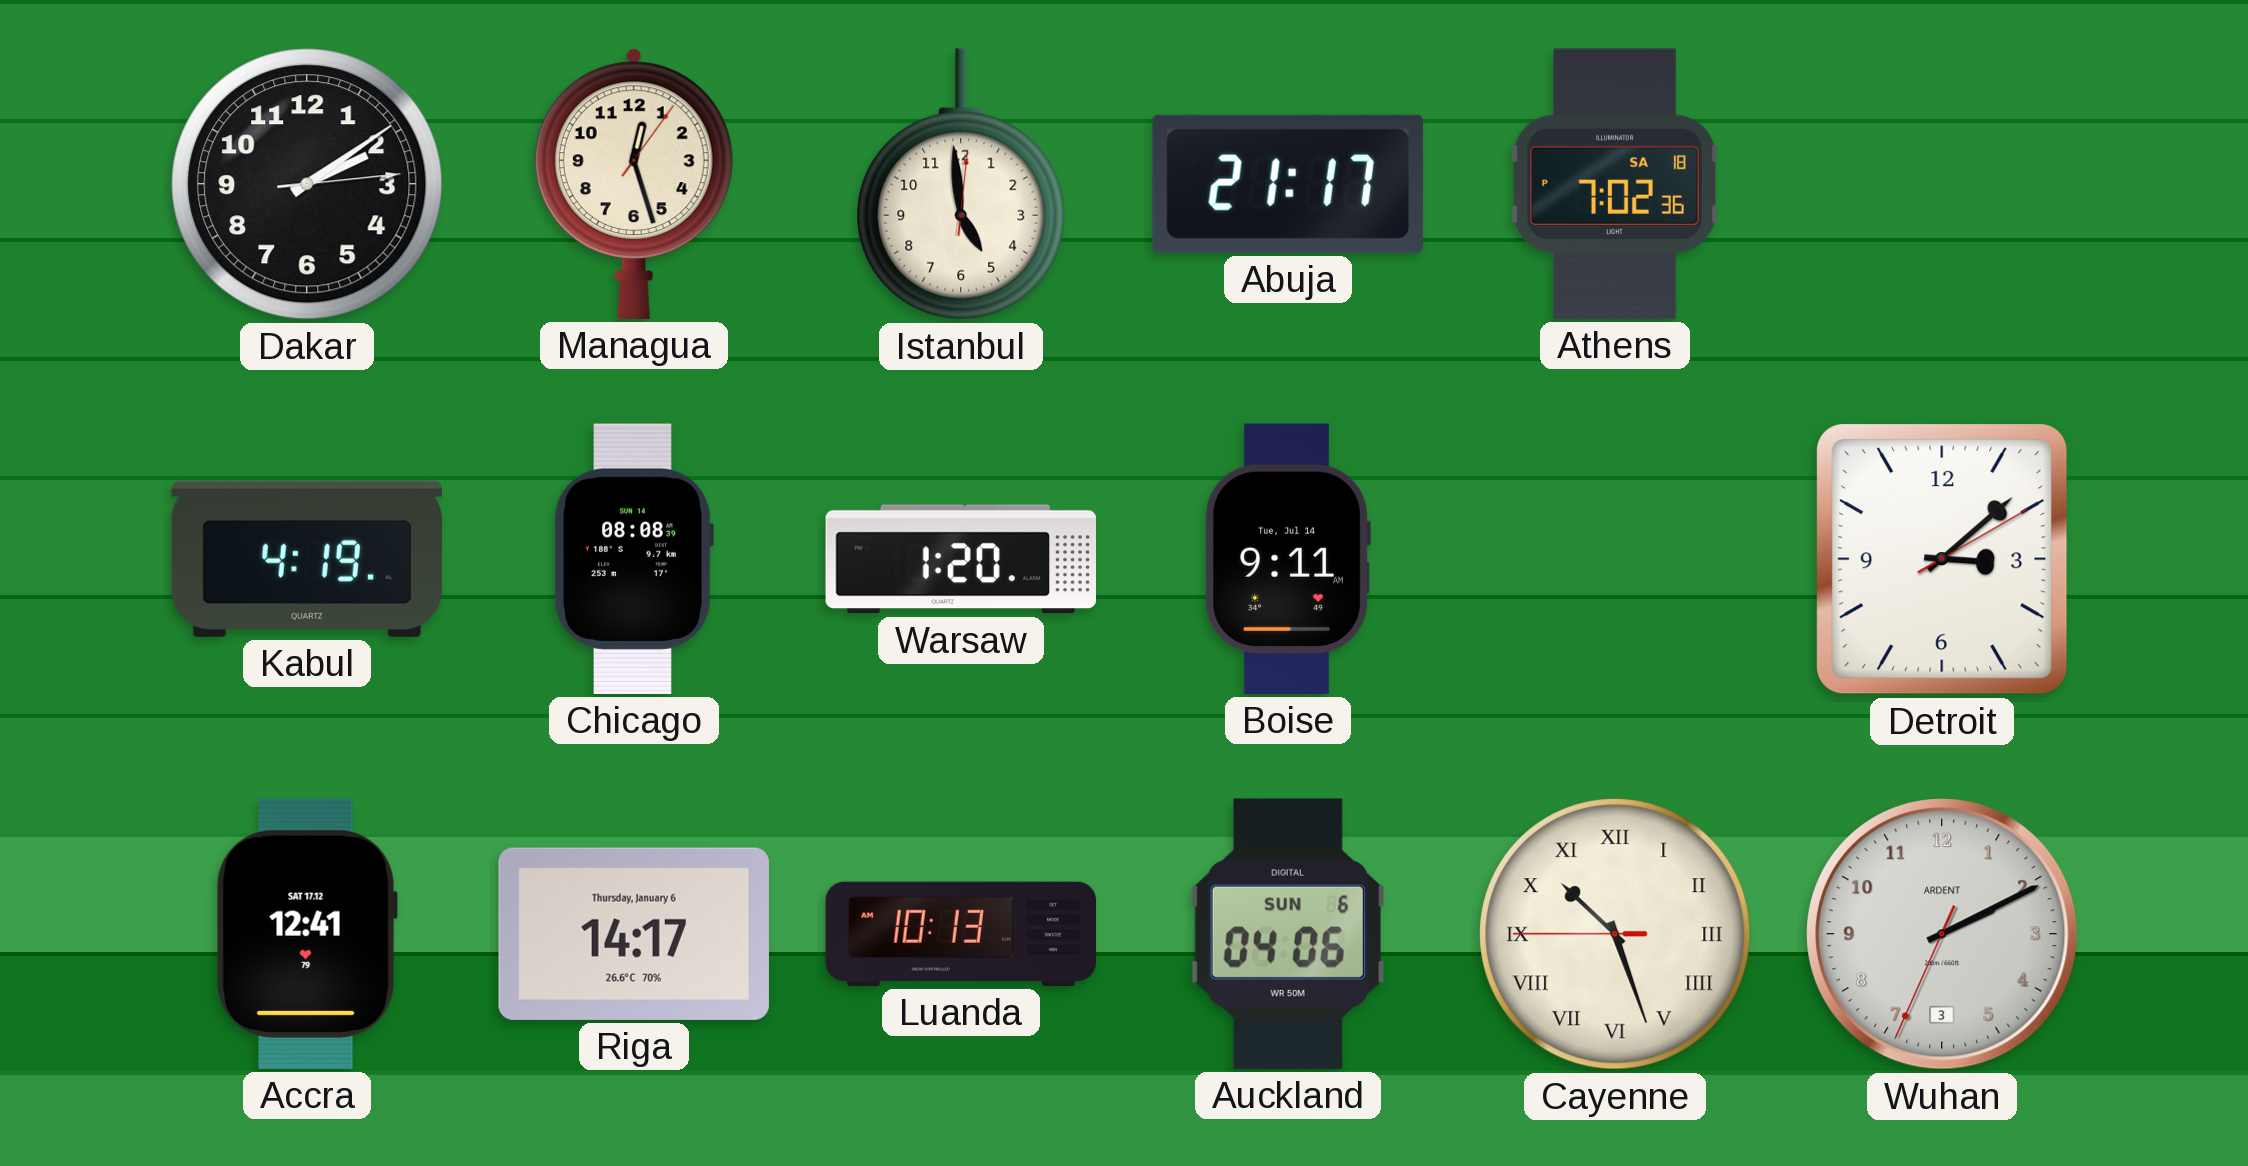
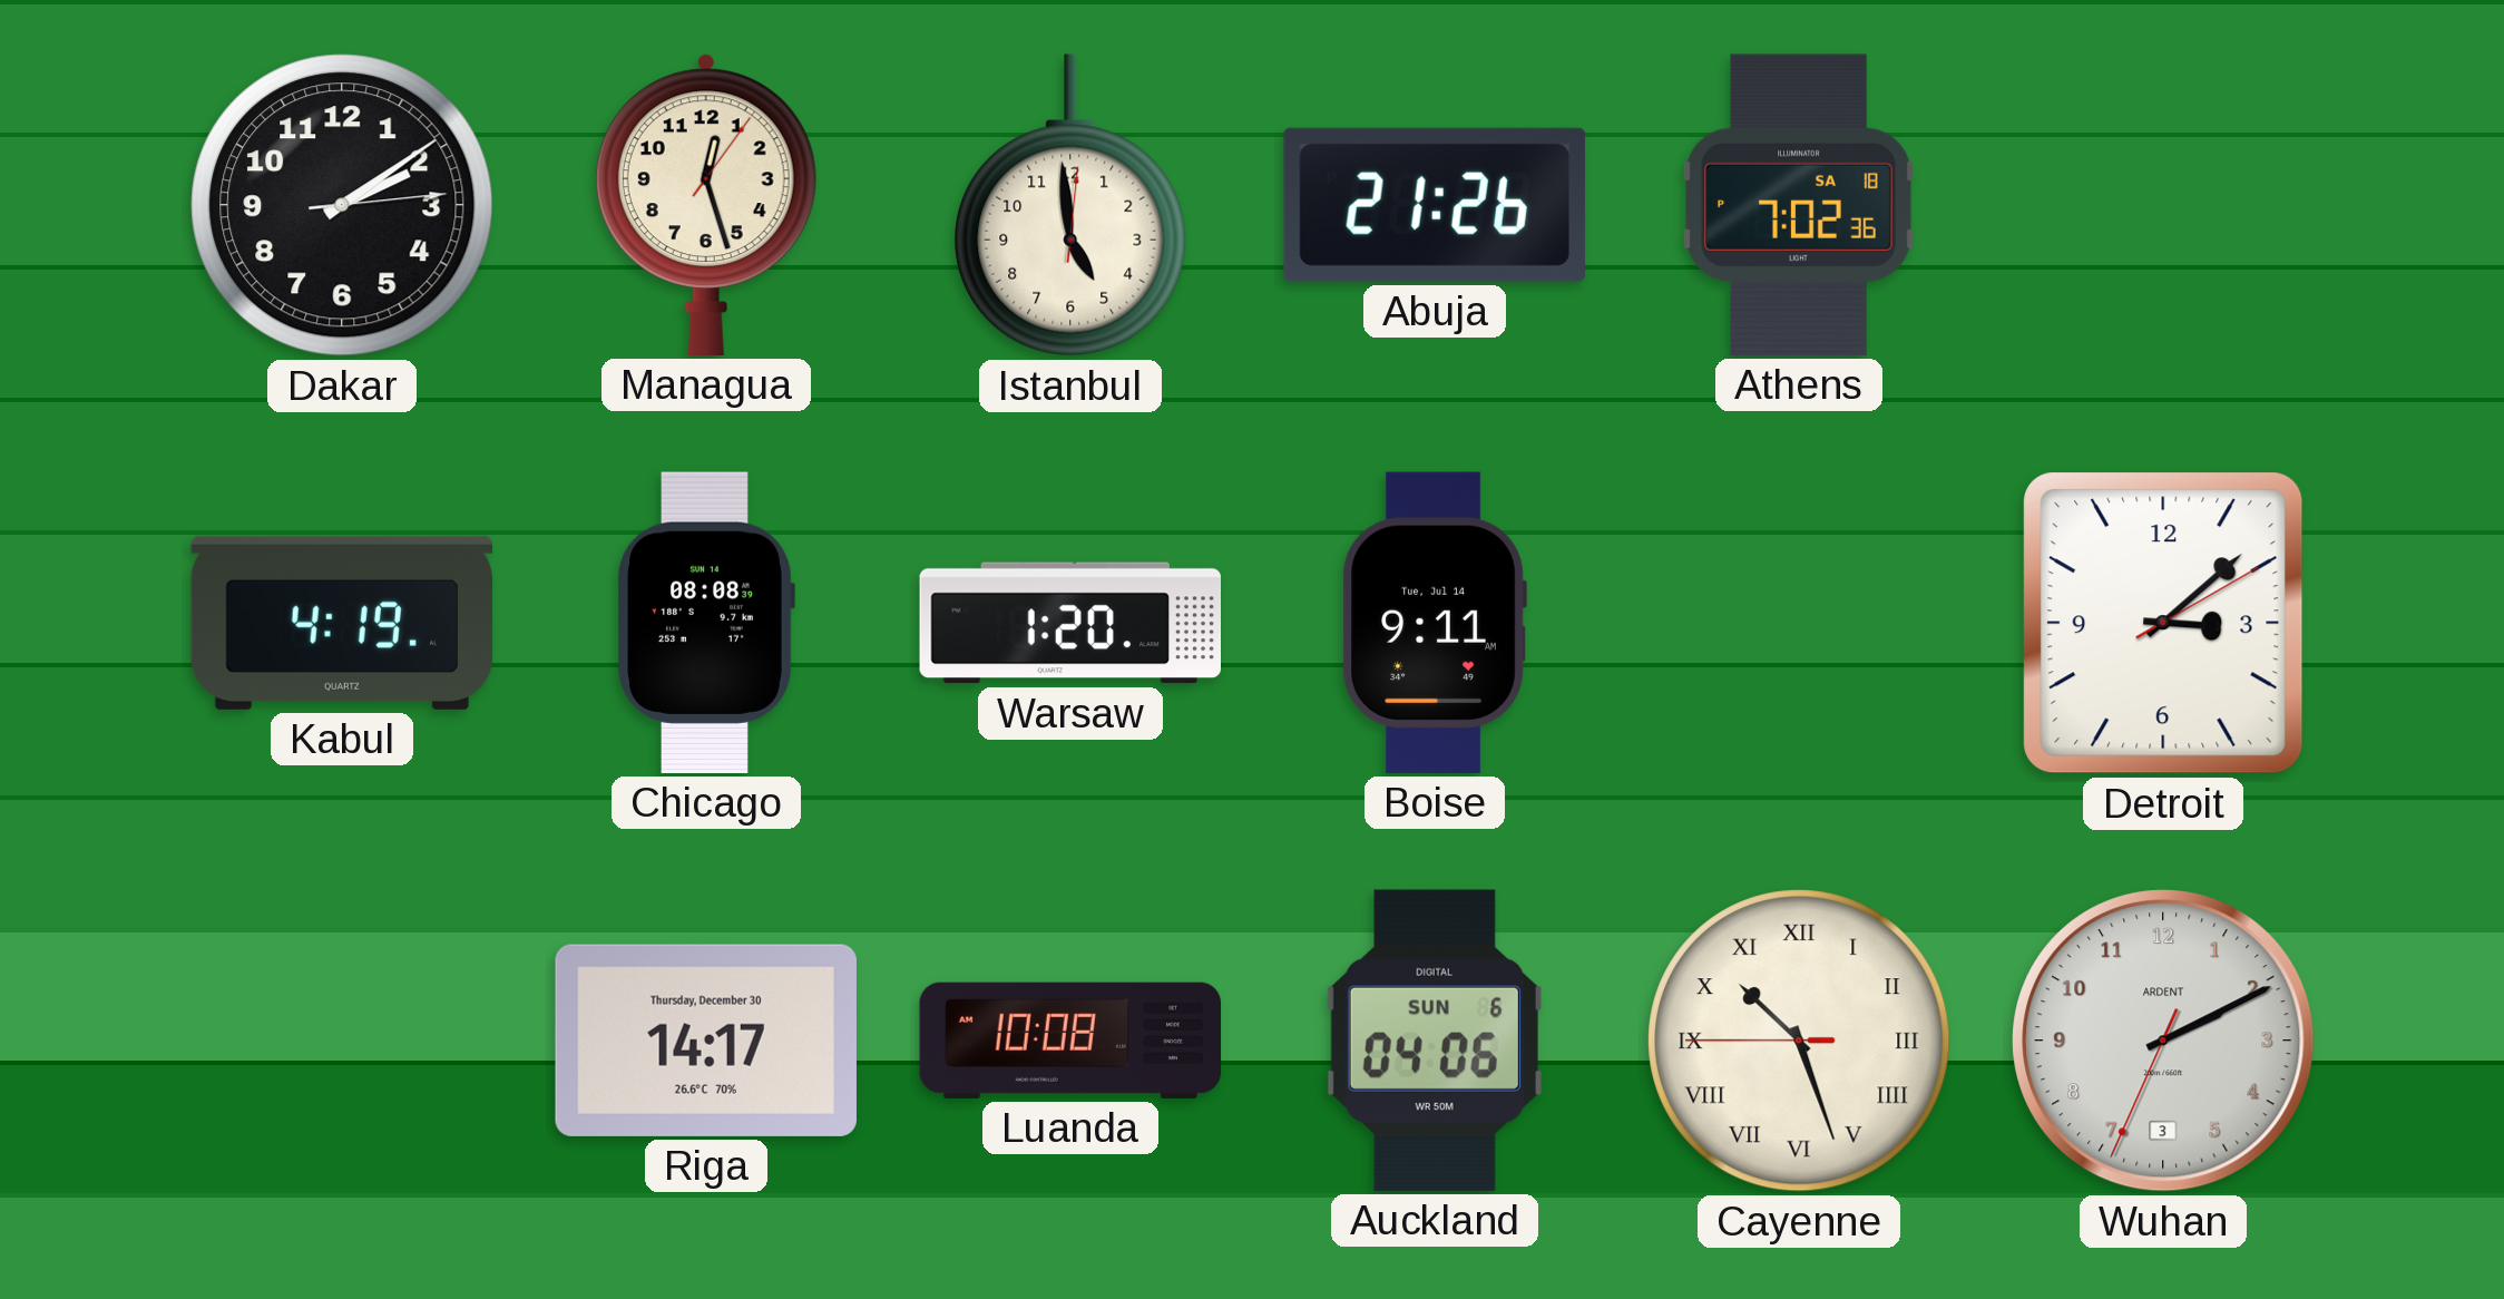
Abuja: 21:17 -> 21:26 (1435, 205)
Accra: 12:41 -> none (307, 934)
Riga date: Thursday, January 6 -> Thursday, December 30 (706, 1041)
Luanda: 10:13 -> 10:08 (1070, 1041)
